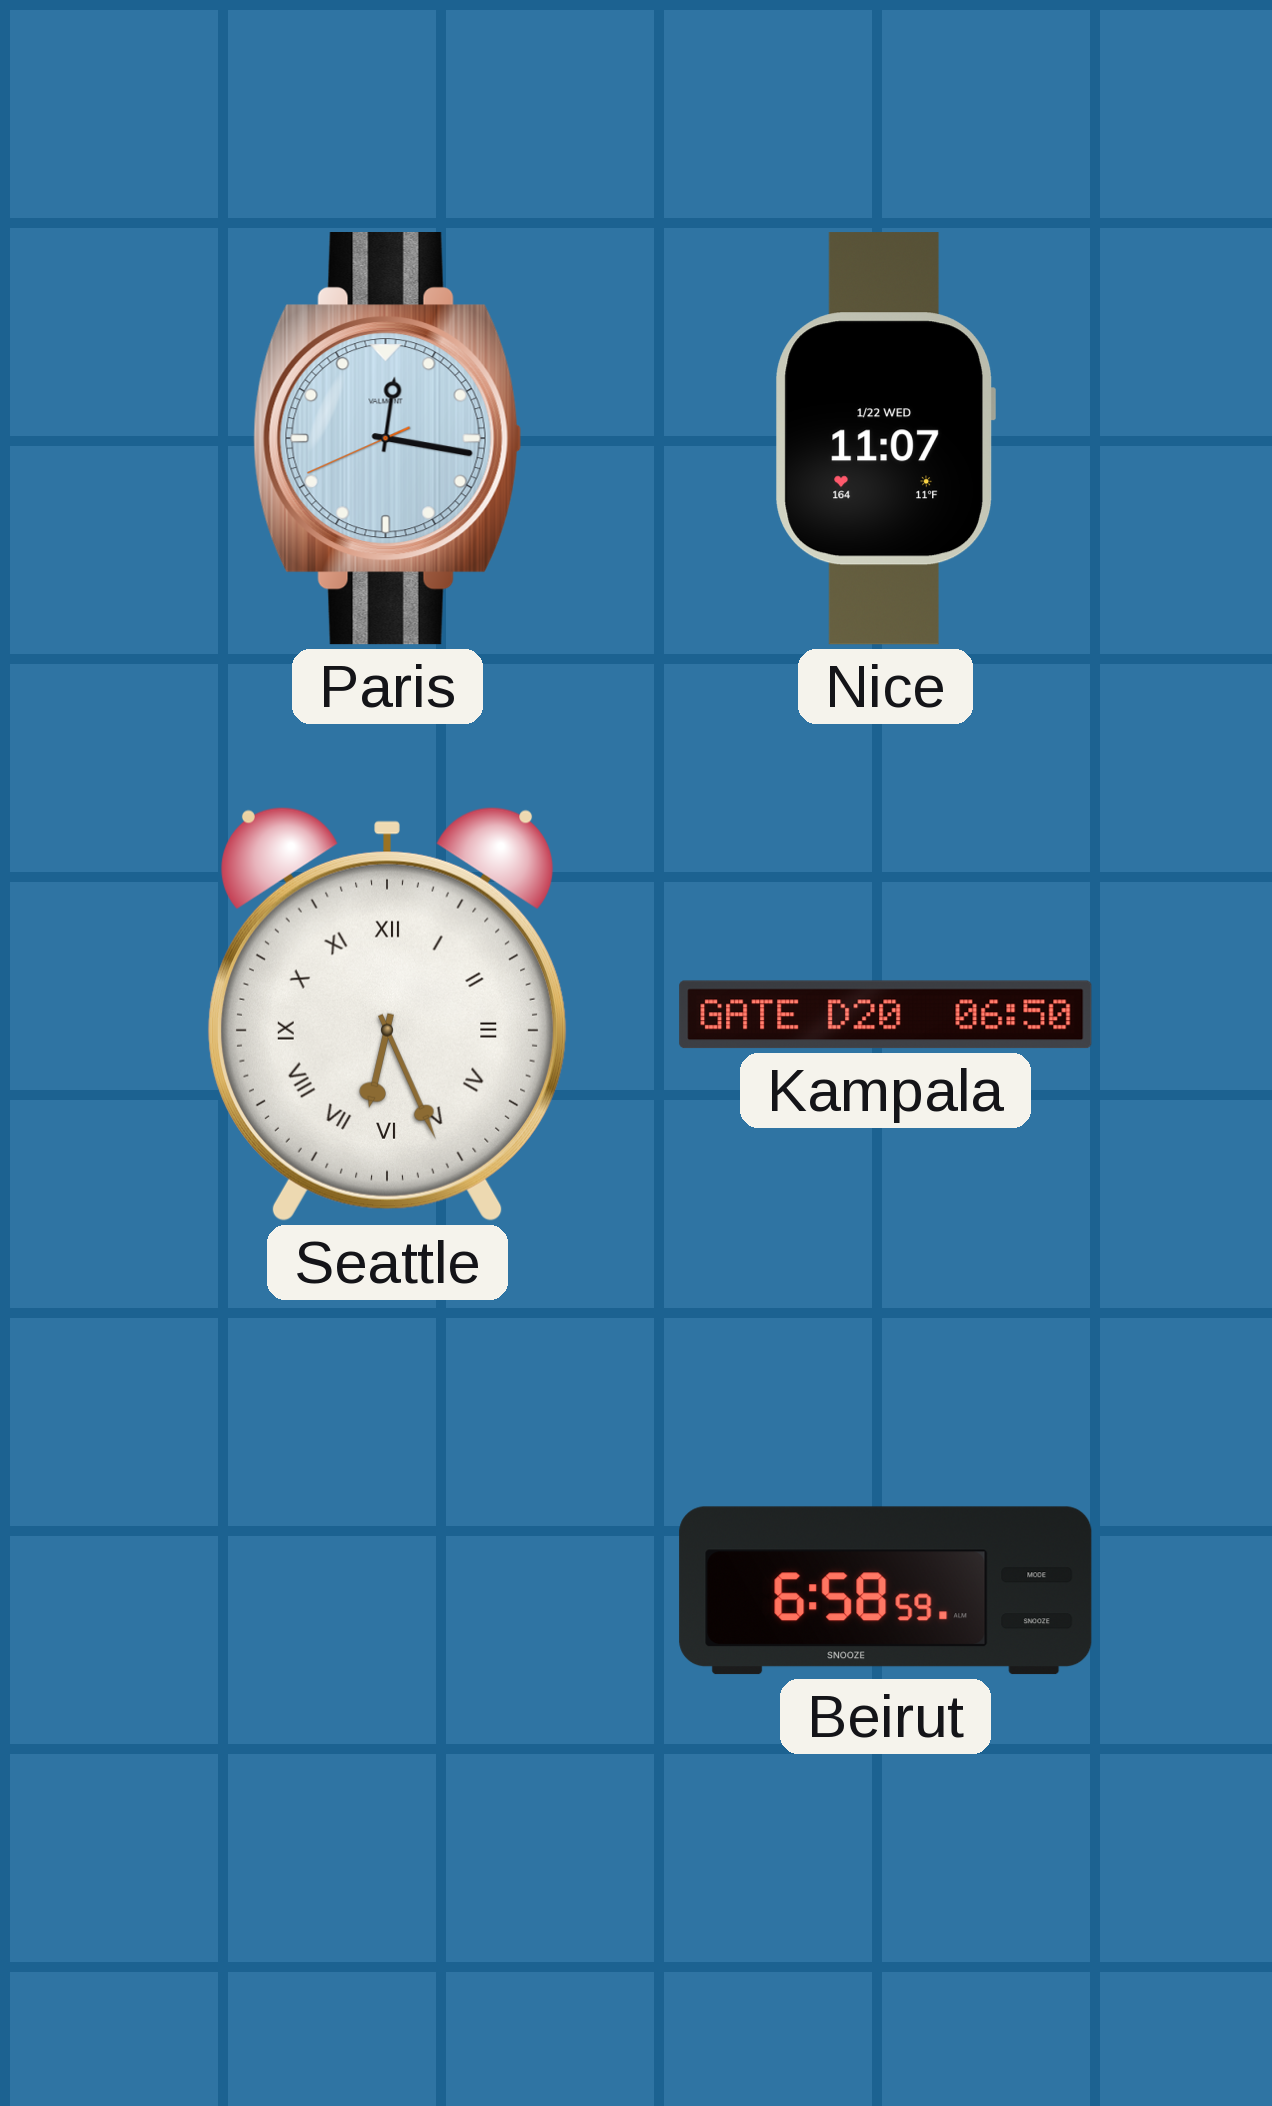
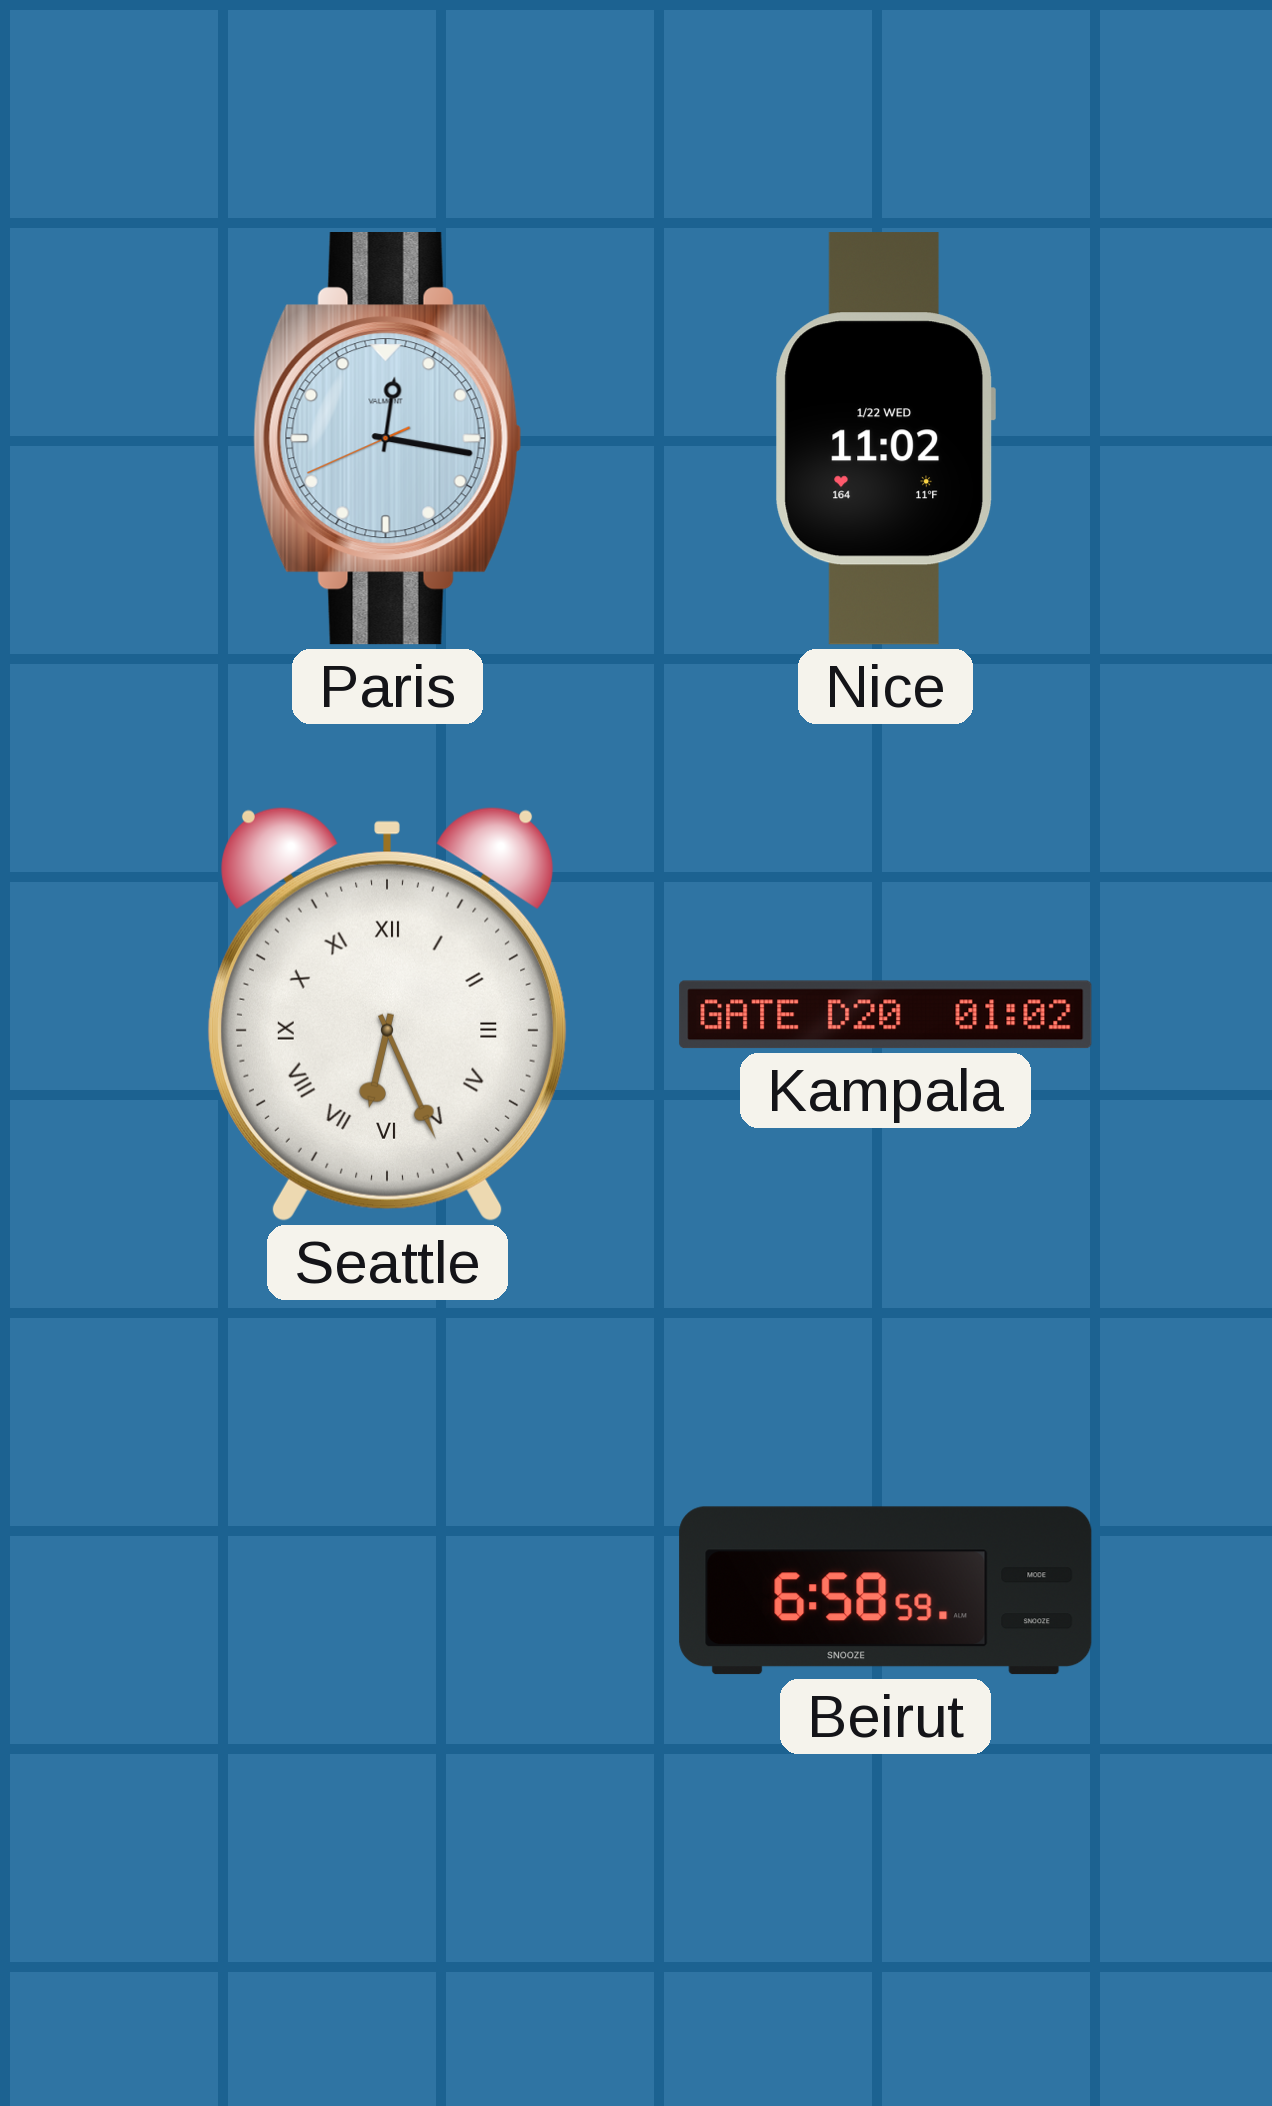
Nice: 11:07 -> 11:02 (885, 439)
Kampala: 06:50 -> 01:02 (886, 1015)
